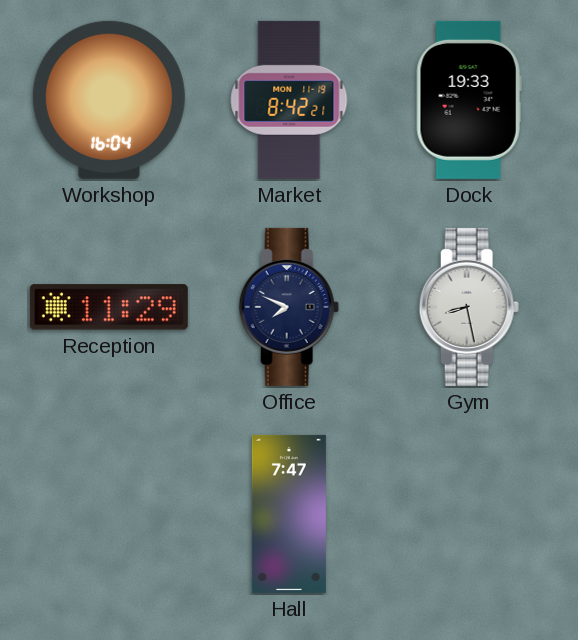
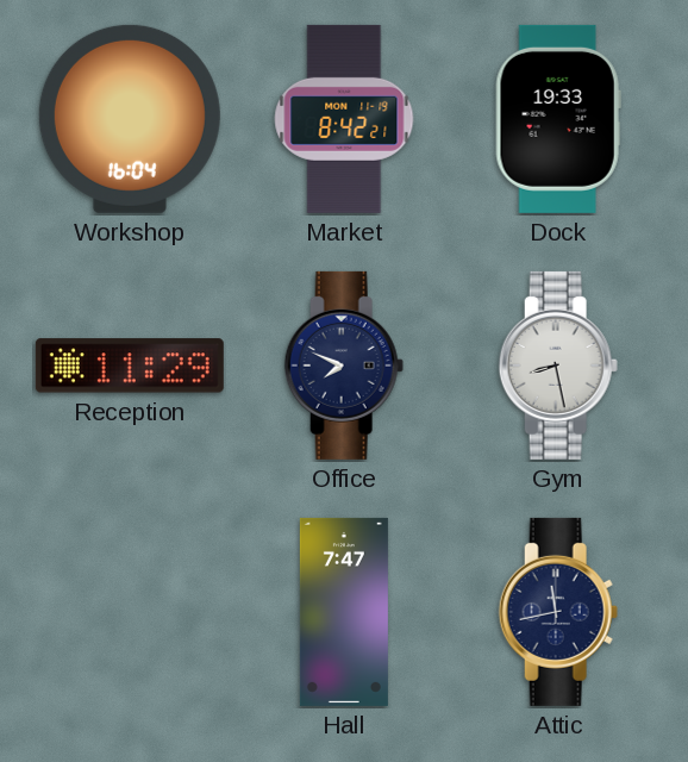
Attic: none -> 11:43 (558, 612)
